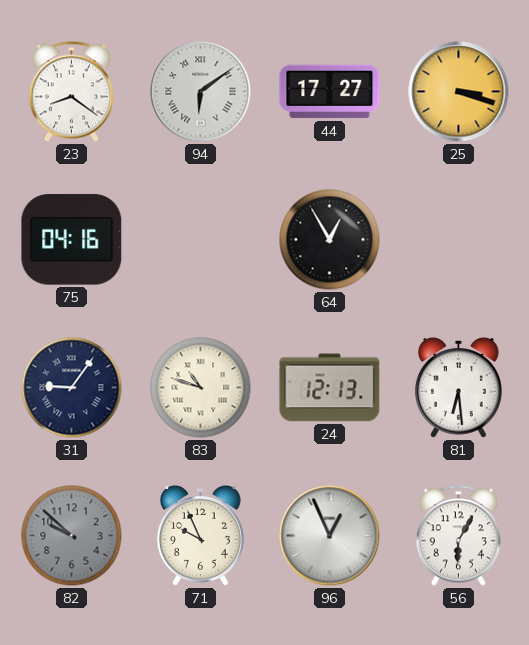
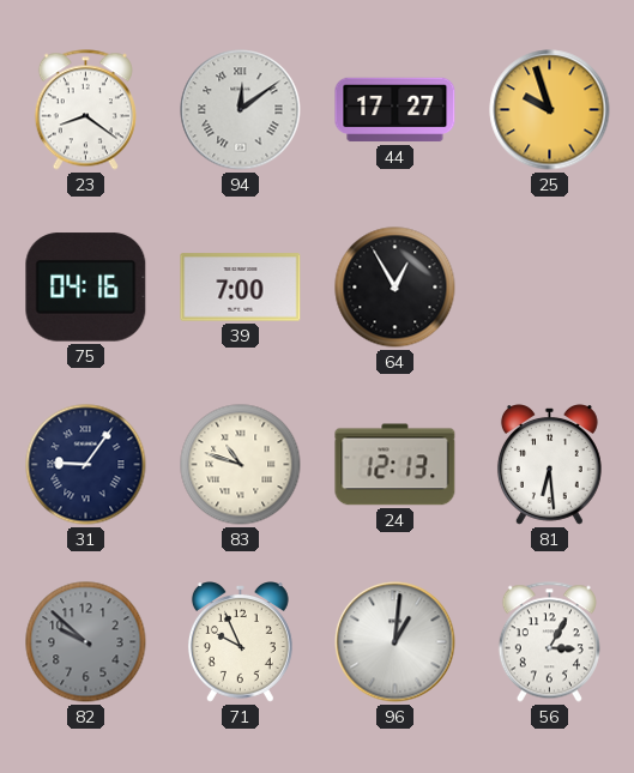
94: 6:09 -> 12:09 (241, 110)
25: 3:18 -> 9:57 (550, 110)
39: none -> 7:00 (241, 288)
96: 12:56 -> 1:01 (396, 642)
56: 6:05 -> 3:05 (549, 642)
